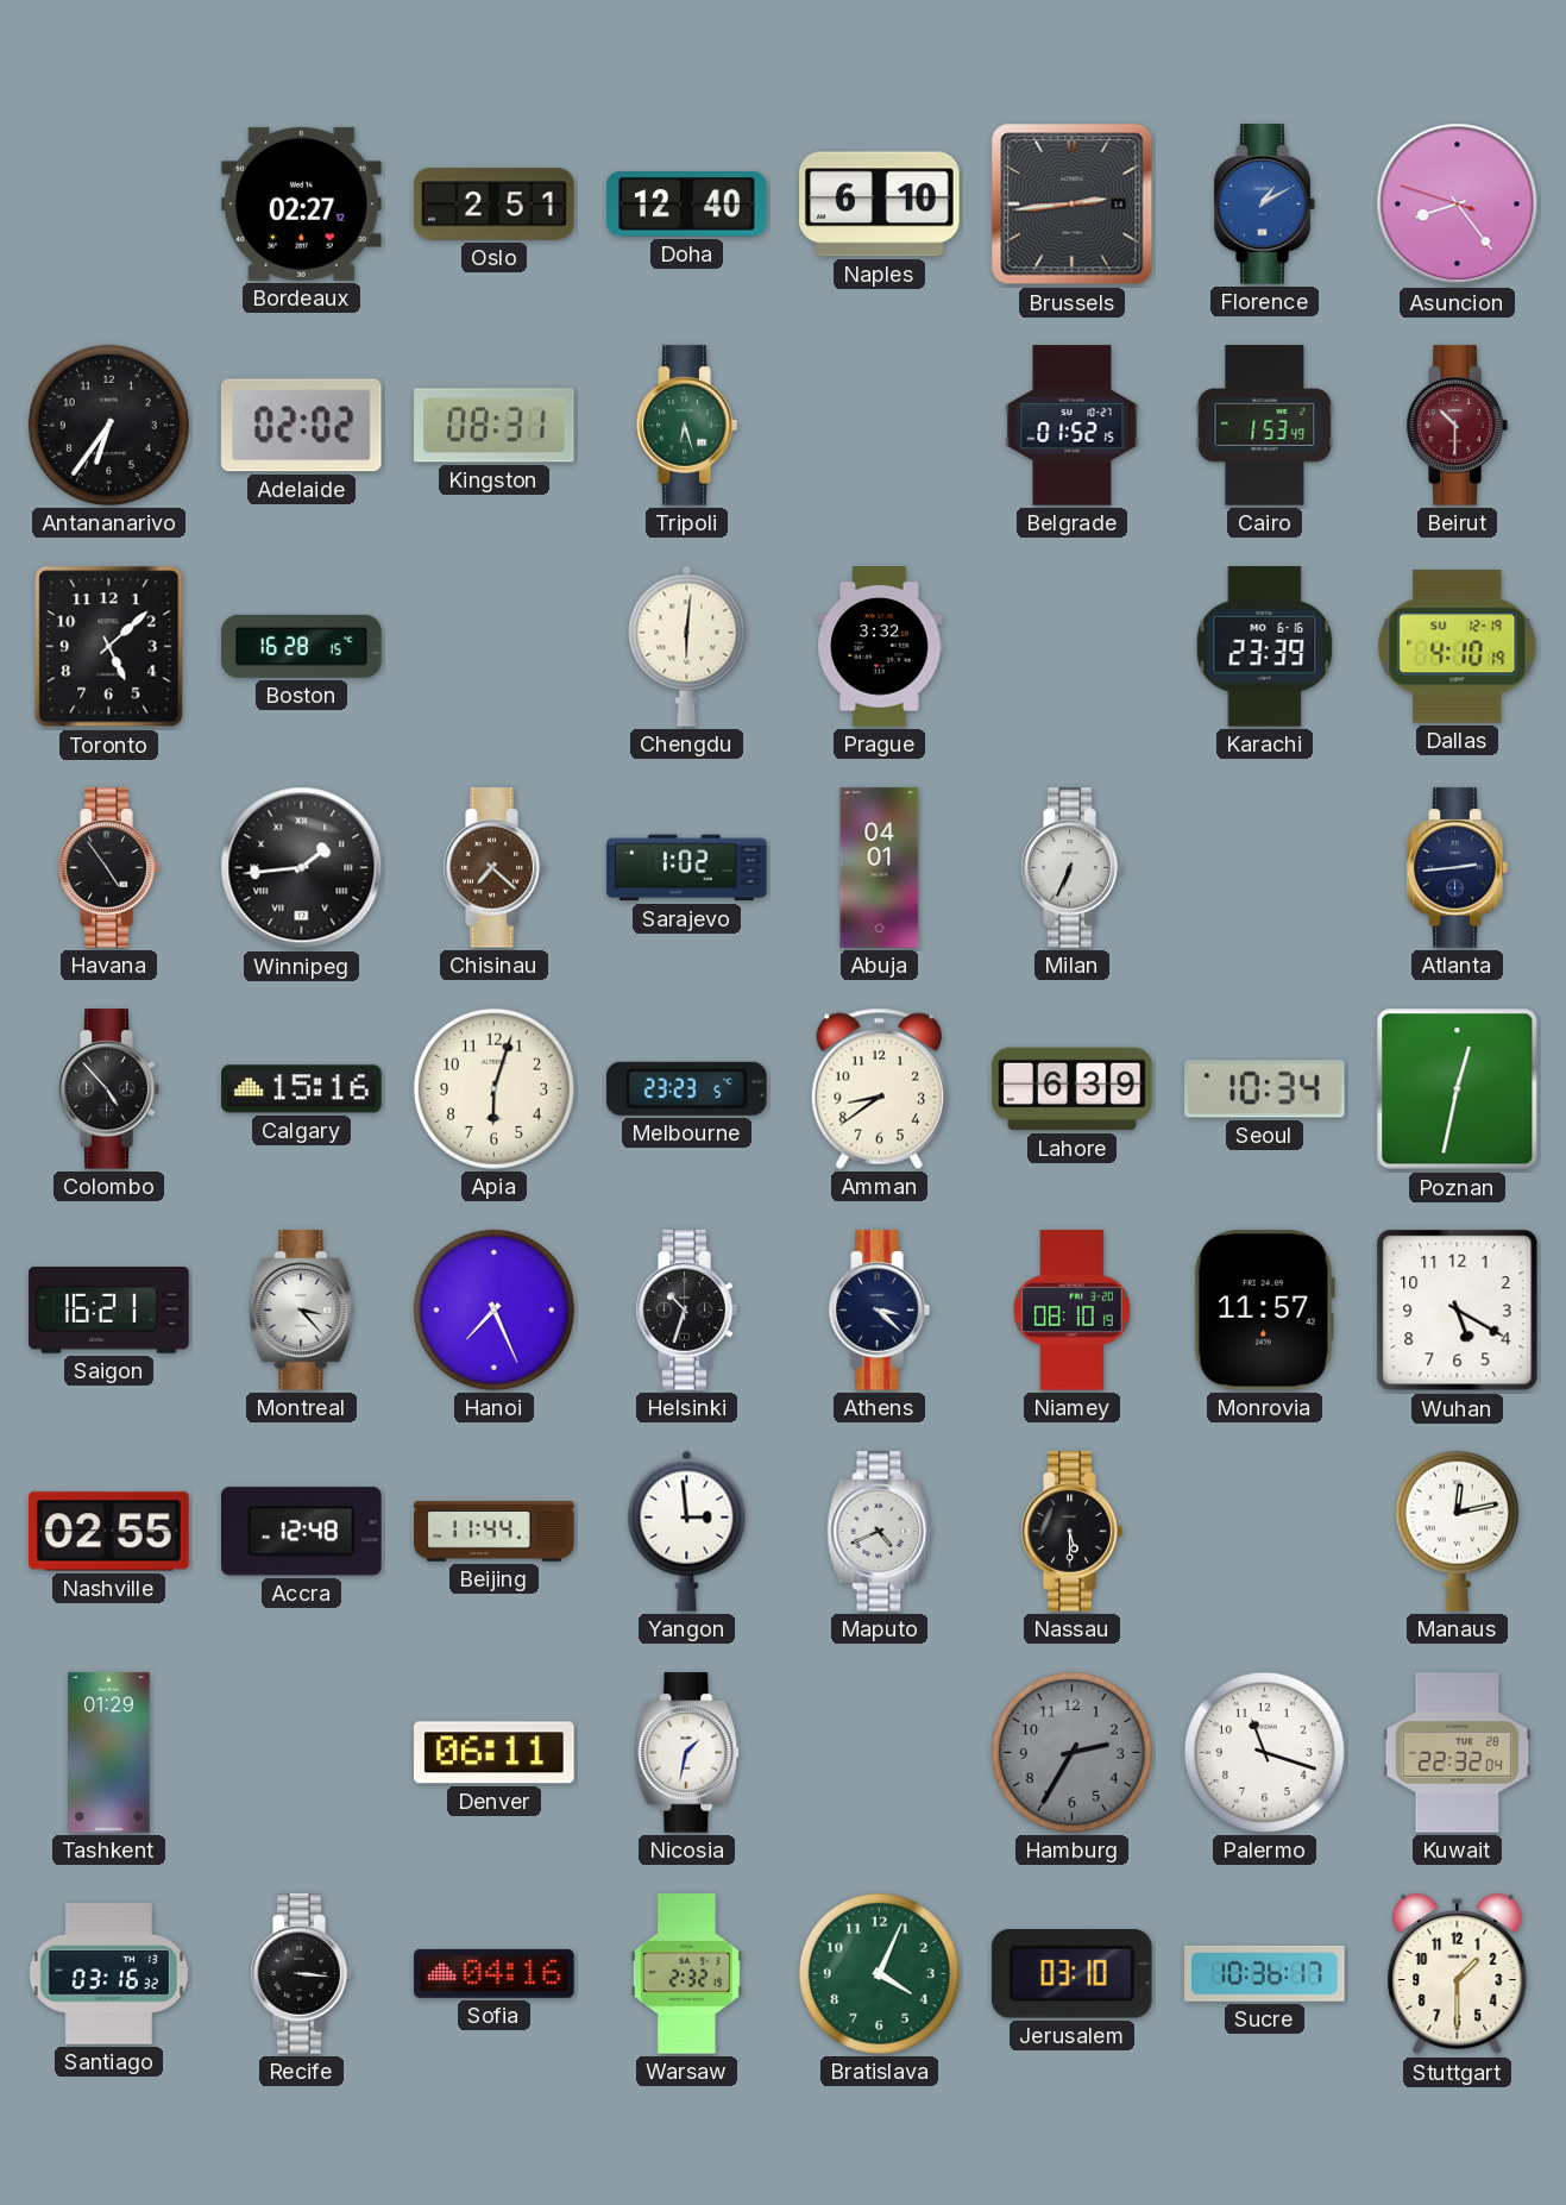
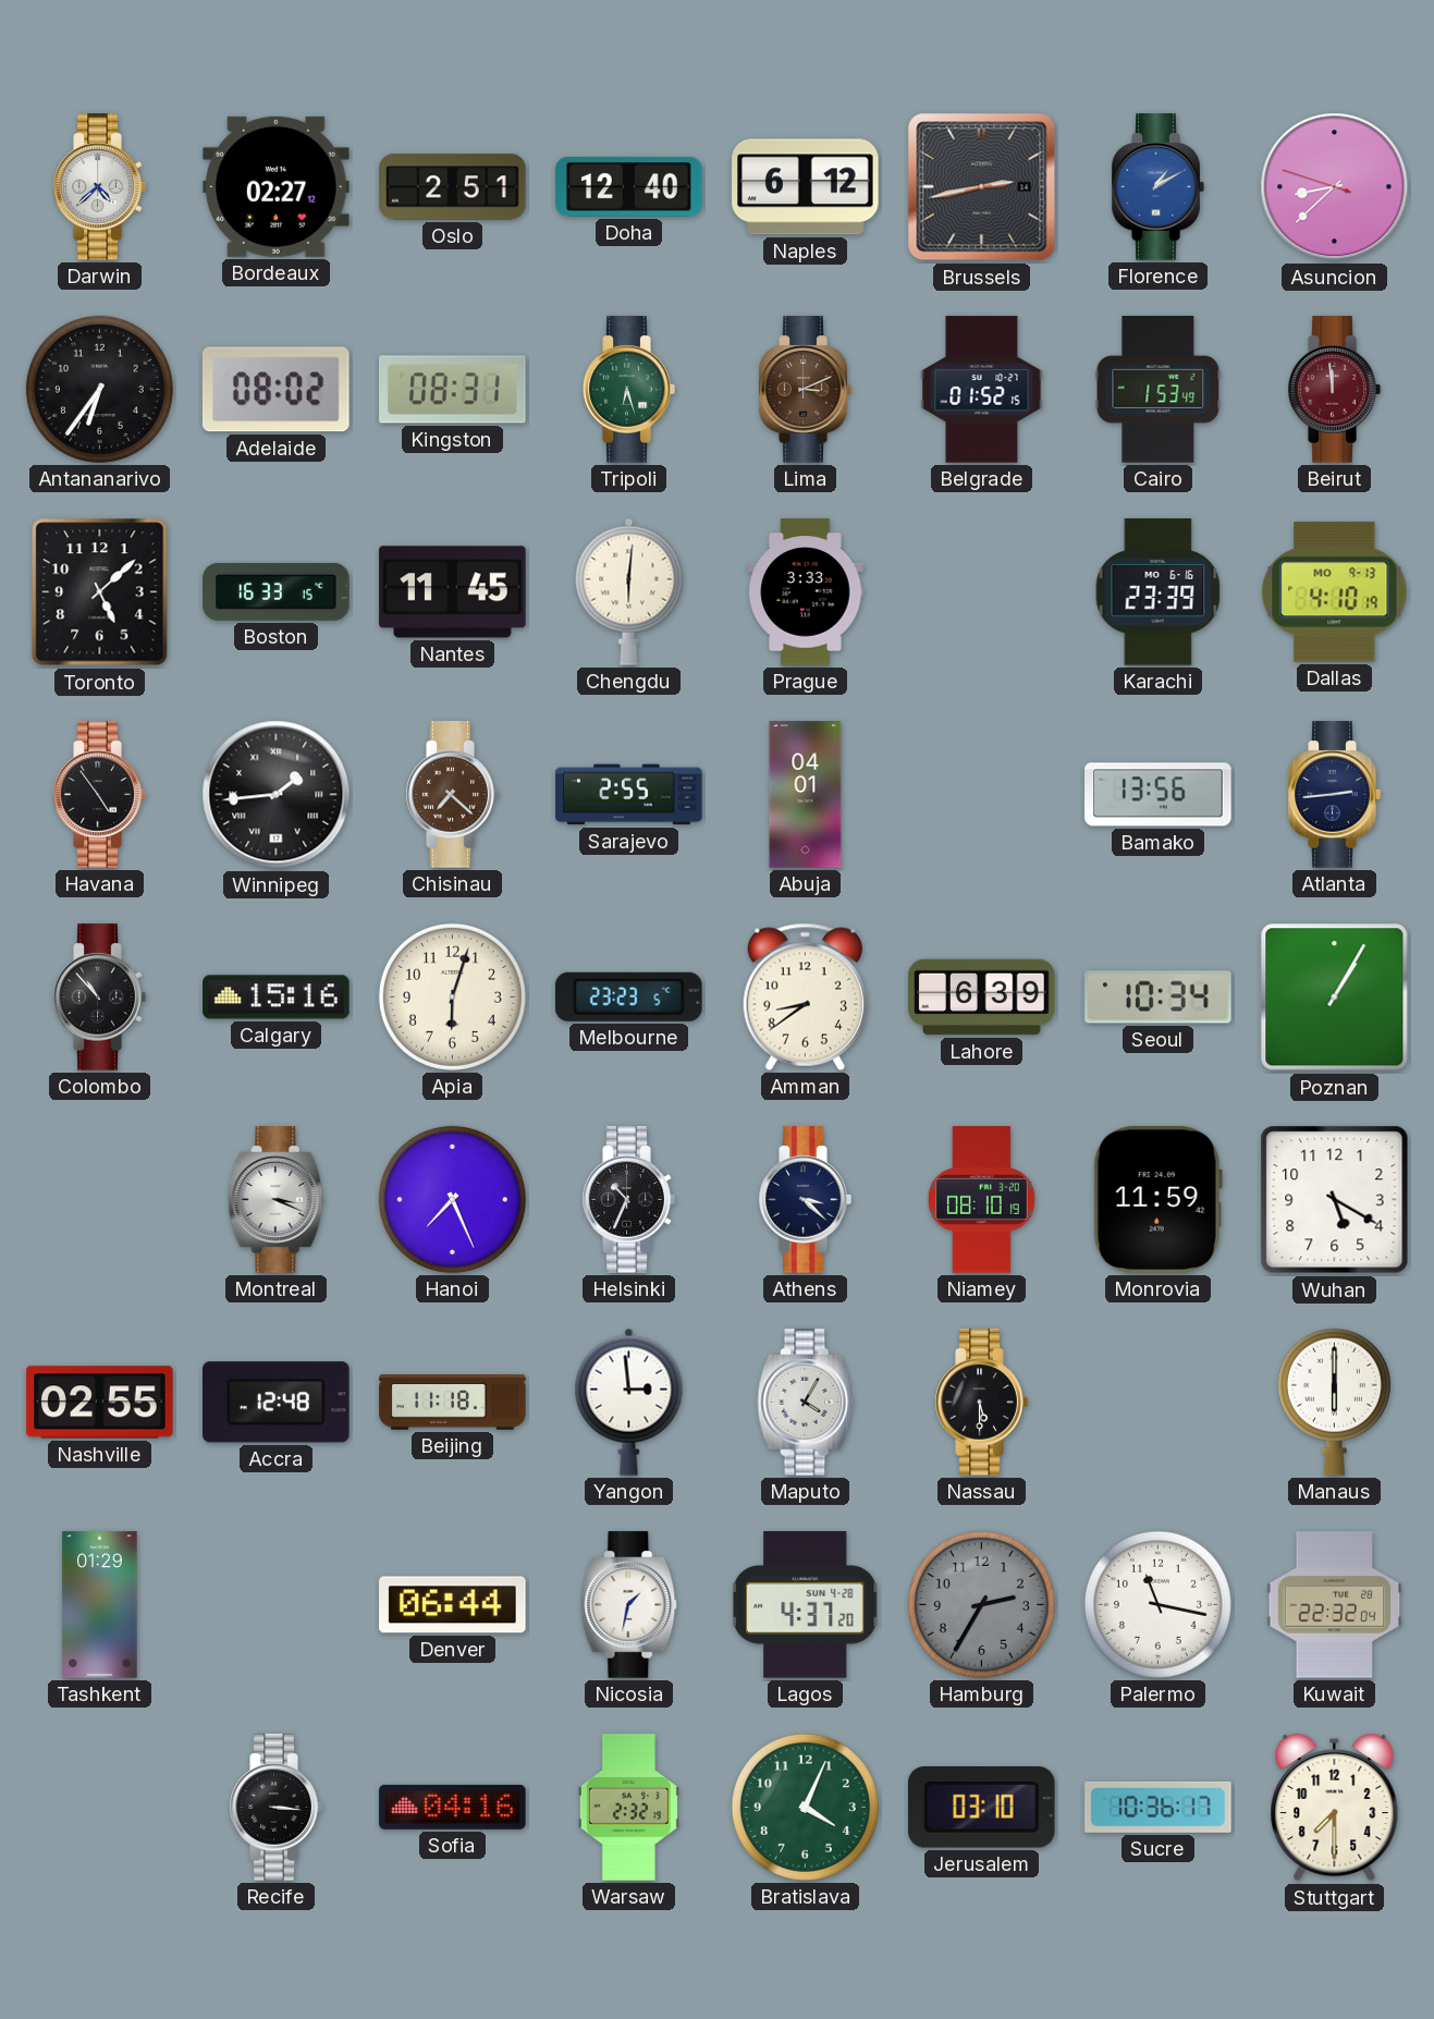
Darwin: none -> 4:38 (99, 187)
Naples: 6:10 -> 6:12 (806, 187)
Brussels: 2:44 -> 2:43 (982, 187)
Asuncion: 8:23 -> 8:37 (1335, 187)
Adelaide: 02:02 -> 08:02 (275, 390)
Lima: none -> 3:11 (805, 390)
Beirut: 10:30 -> 11:59 (1334, 390)
Boston: 16:28 -> 16:33 (277, 591)
Nantes: none -> 11:45 (453, 592)
Prague: 3:32 -> 3:33 (806, 592)
Dallas date: SU 12-19 -> MO 9-13 (1335, 592)
Sarajevo: 1:02 -> 2:55 (629, 795)
Milan: 6:34 -> none (1071, 868)
Bamako: none -> 13:56 (1159, 795)
Colombo: 4:53 -> 10:53 (99, 998)
Poznan: 12:32 -> 1:05 (1335, 998)
Saigon: 16:21 -> none (109, 1311)
Montreal: 3:23 -> 3:19 (277, 1200)
Helsinki: 10:33 -> 10:34 (628, 1200)
Monrovia: 11:57 -> 11:59 (1157, 1200)
Beijing: 11:44 -> 11:18 (453, 1403)
Maputo: 4:41 -> 4:05 (806, 1403)
Manaus: 12:13 -> 6:00 (1334, 1402)
Denver: 06:11 -> 06:44 (453, 1605)
Lagos: none -> 4:37 (805, 1605)
Palermo: 11:18 -> 11:17 (1157, 1604)
Santiago: 03:16 -> none (109, 1974)
Stuttgart: 1:30 -> 7:30 (1335, 1808)
